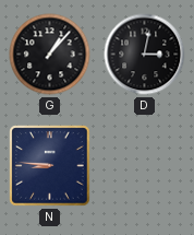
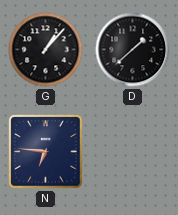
D: 3:02 -> 1:38 (133, 50)
N: 8:46 -> 6:46 (46, 152)
